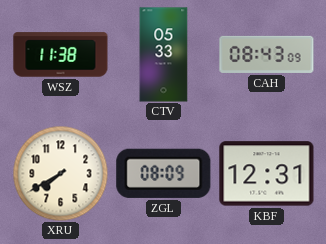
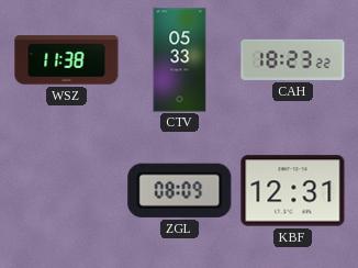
CAH: 08:43 -> 18:23 (293, 59)
XRU: 7:40 -> none (60, 173)
